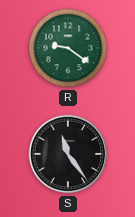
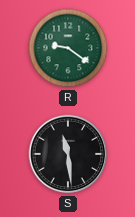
S: 11:24 -> 11:29 (68, 154)
